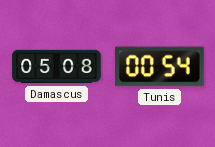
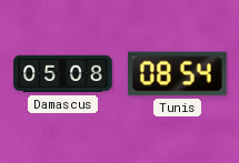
Tunis: 00:54 -> 08:54 (178, 74)
